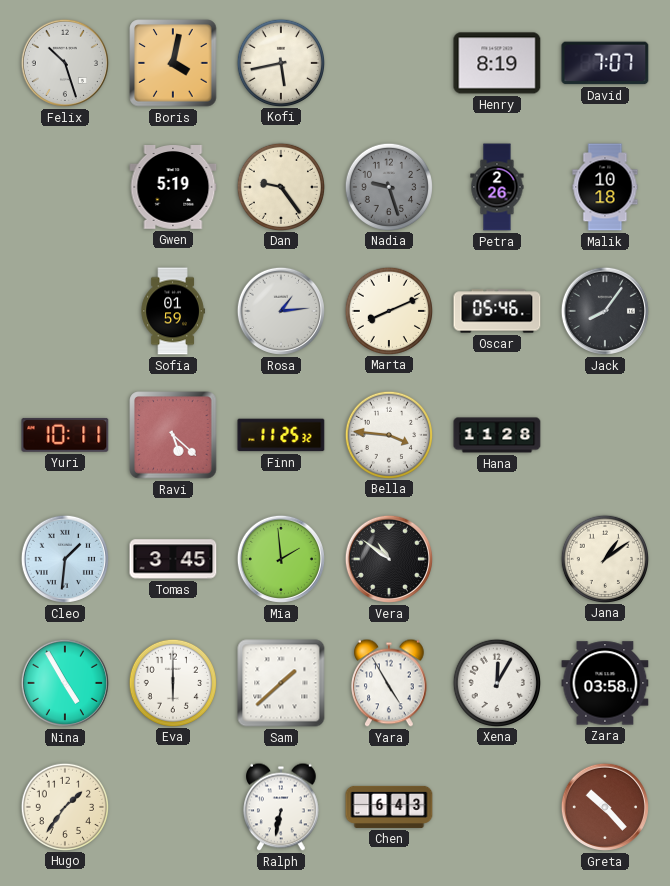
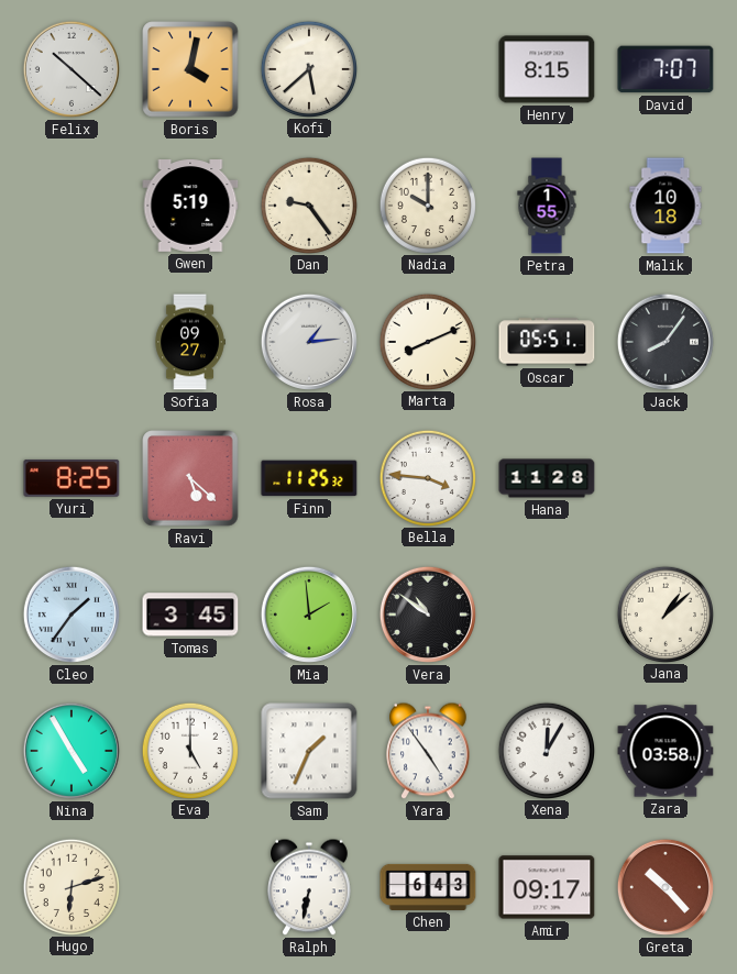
Felix: 10:27 -> 10:22 (71, 69)
Kofi: 5:43 -> 5:38 (308, 68)
Henry: 8:19 -> 8:15 (547, 69)
Nadia: 9:27 -> 10:00 (427, 204)
Nadia dial: grey -> cream (427, 204)
Petra: 2:26 -> 1:55 (547, 206)
Sofia: 01:59 -> 09:27 (190, 342)
Oscar: 05:46 -> 05:51 (547, 342)
Yuri: 10:11 -> 8:25 (71, 478)
Cleo: 1:31 -> 1:36 (71, 615)
Jana: 1:09 -> 1:08 (664, 613)
Eva: 6:00 -> 5:00 (189, 750)
Sam: 1:38 -> 1:34 (309, 751)
Yara: 4:55 -> 4:54 (429, 751)
Hugo: 1:36 -> 6:12 (70, 886)
Amir: none -> 09:17 (547, 887)
